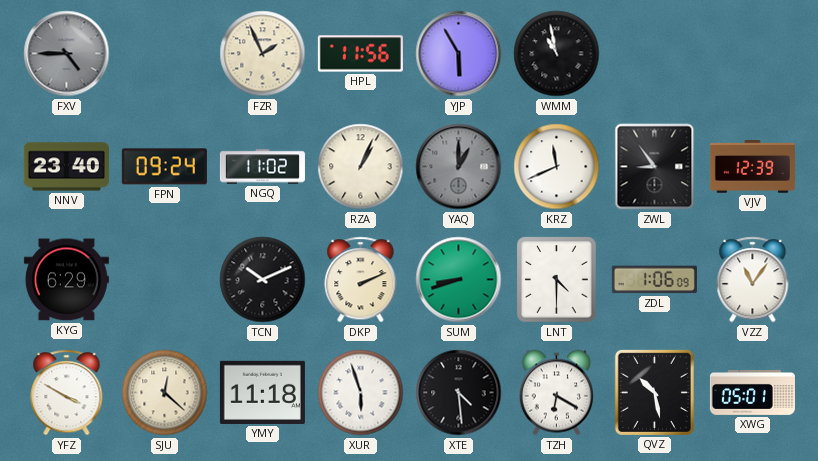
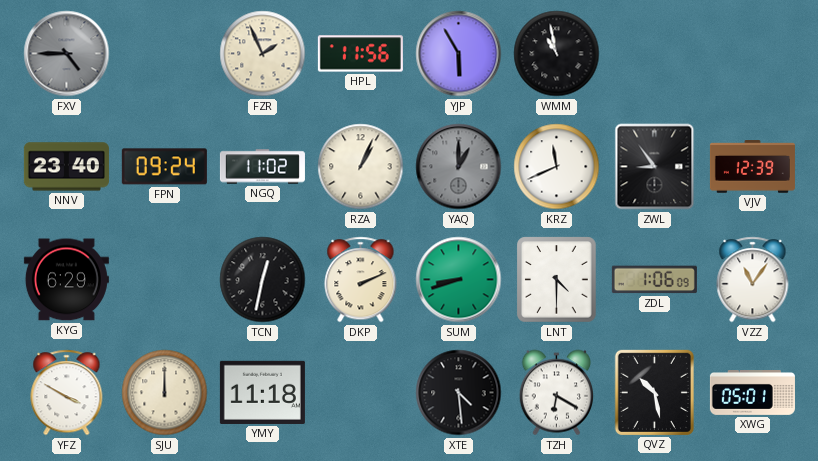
TCN: 10:11 -> 12:32 (263, 280)
SJU: 12:22 -> 12:00 (165, 393)
XUR: 5:57 -> none (361, 393)
